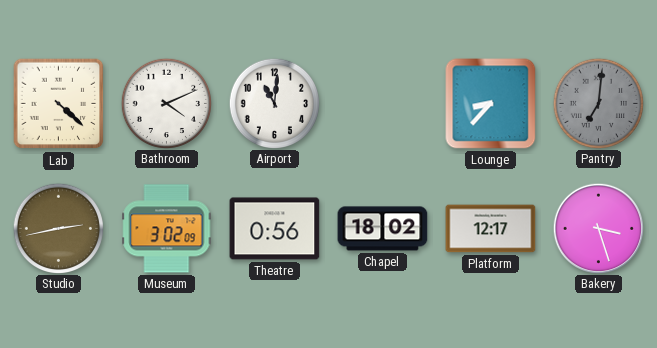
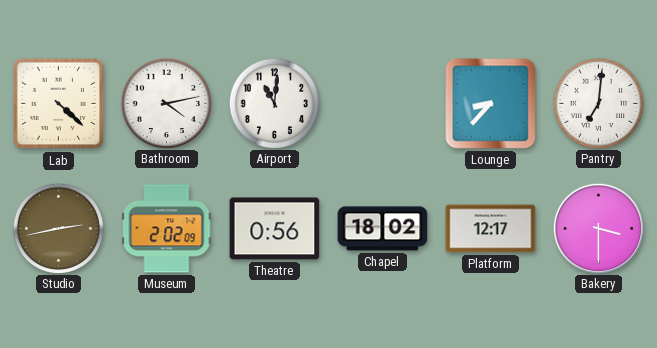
Bathroom: 4:11 -> 4:13 (166, 103)
Pantry dial: grey -> white (598, 103)
Museum: 3:02 -> 2:02 (167, 229)
Bakery: 3:27 -> 3:30 (598, 228)
